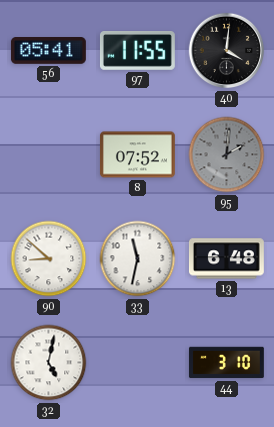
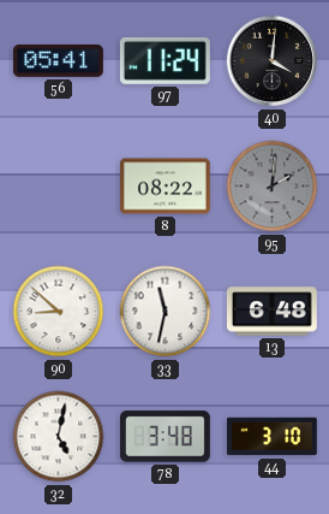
97: 11:55 -> 11:24 (164, 61)
8: 07:52 -> 08:22 (164, 187)
78: none -> 3:48 (164, 437)
